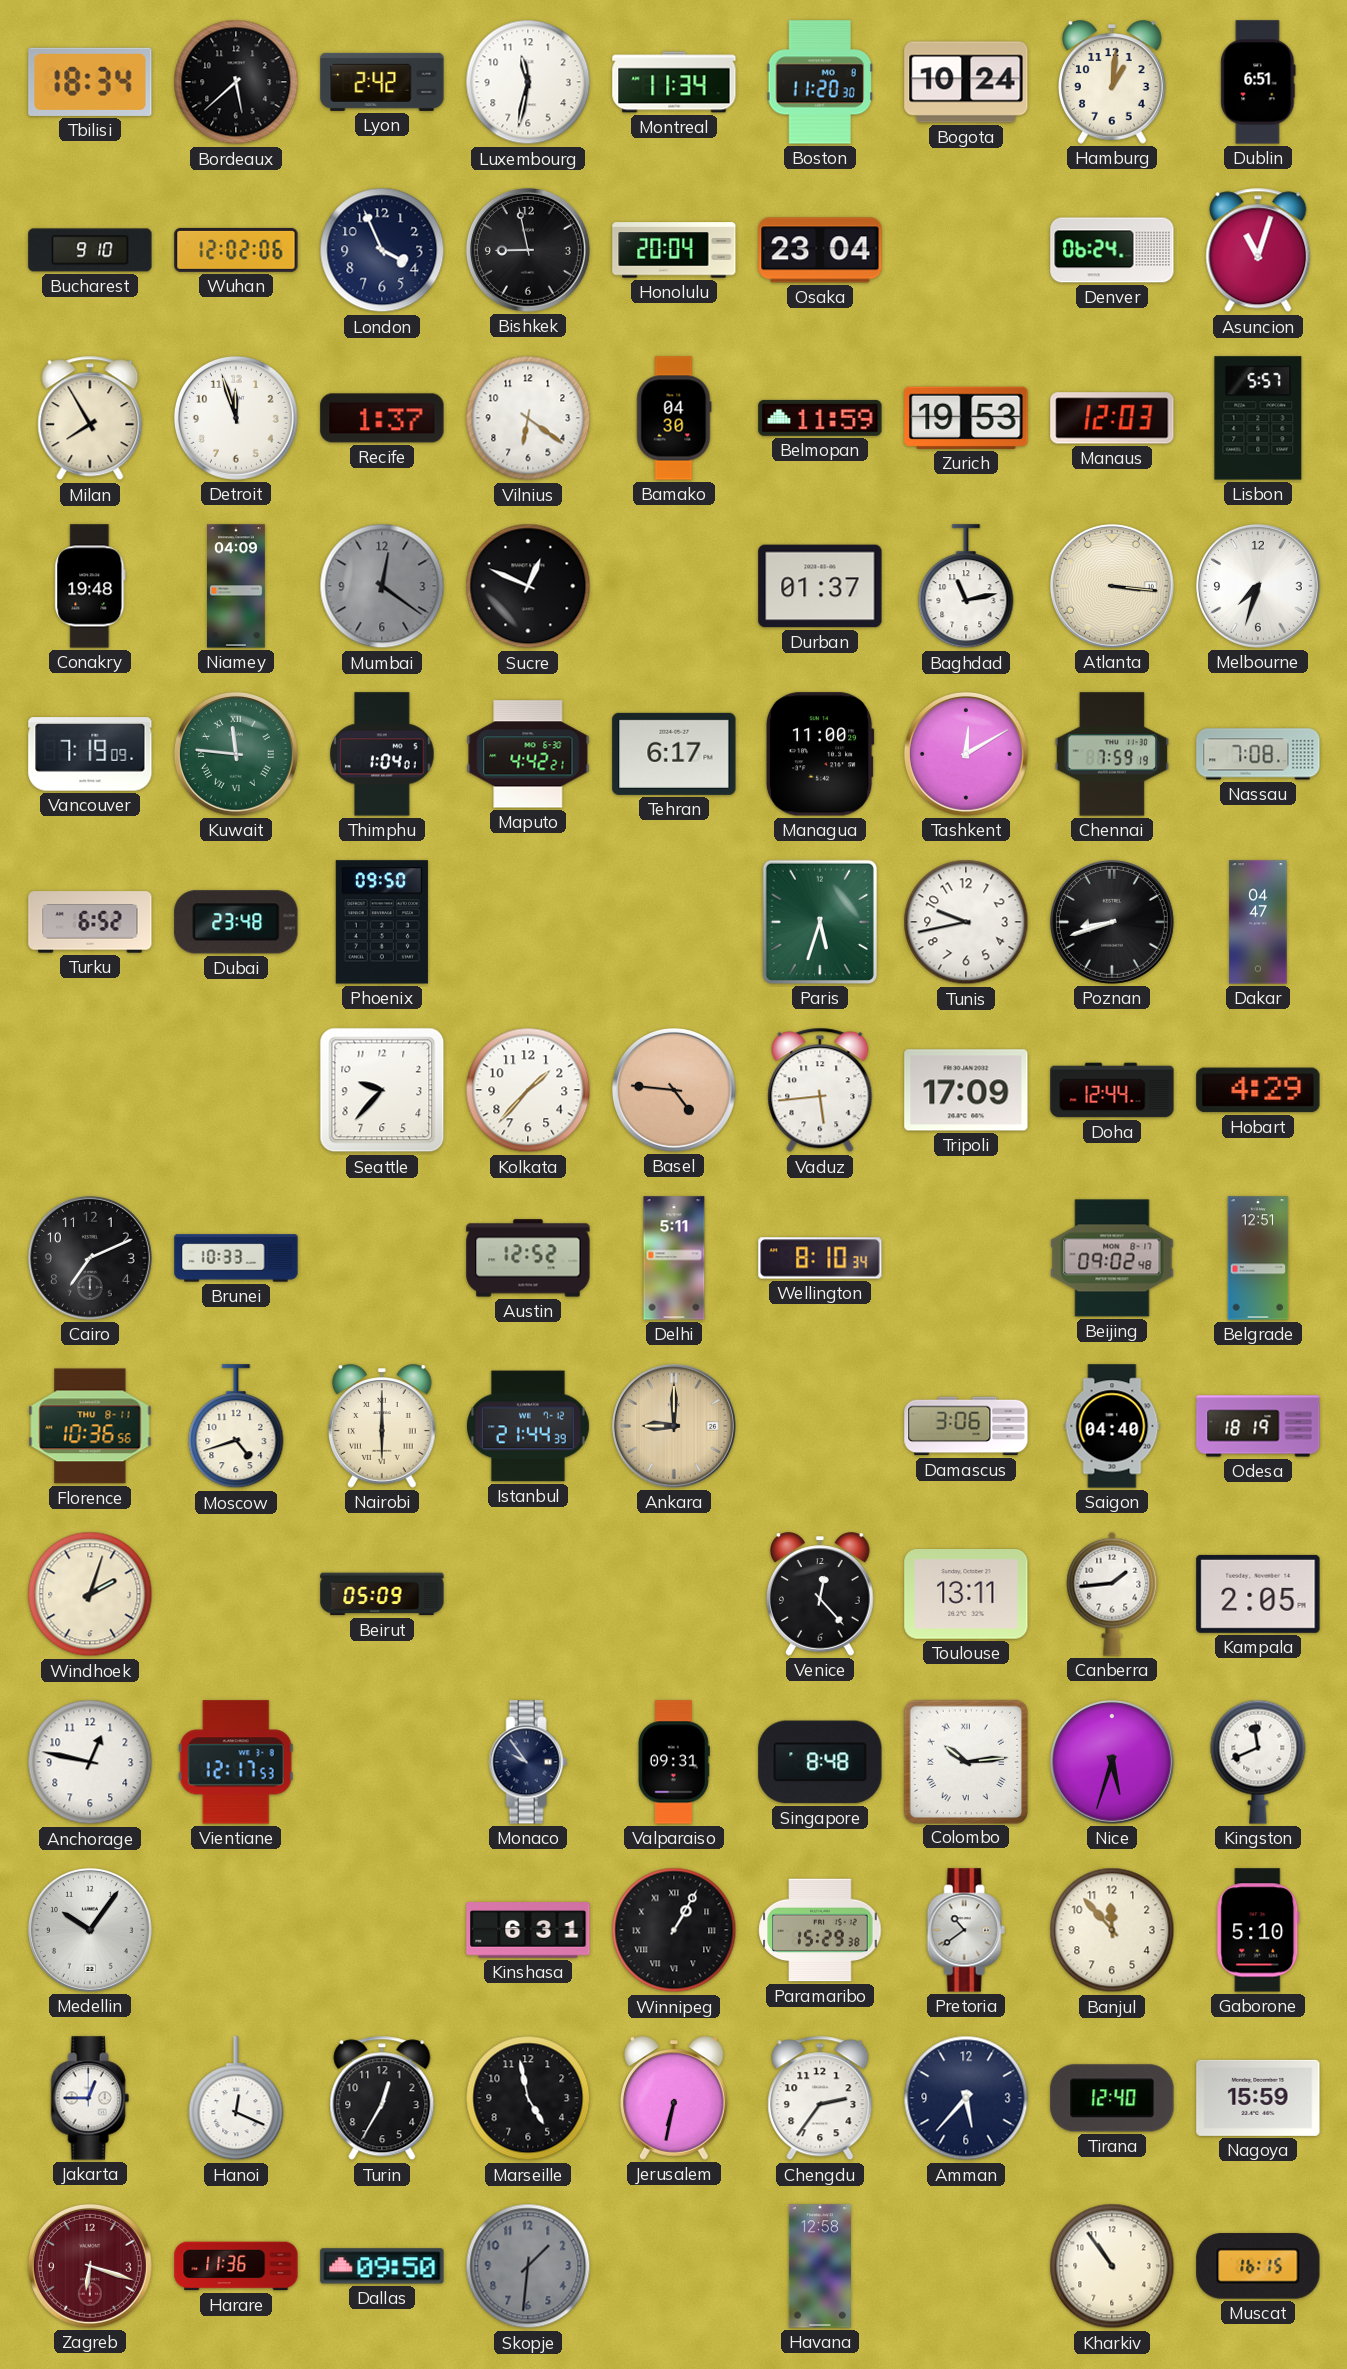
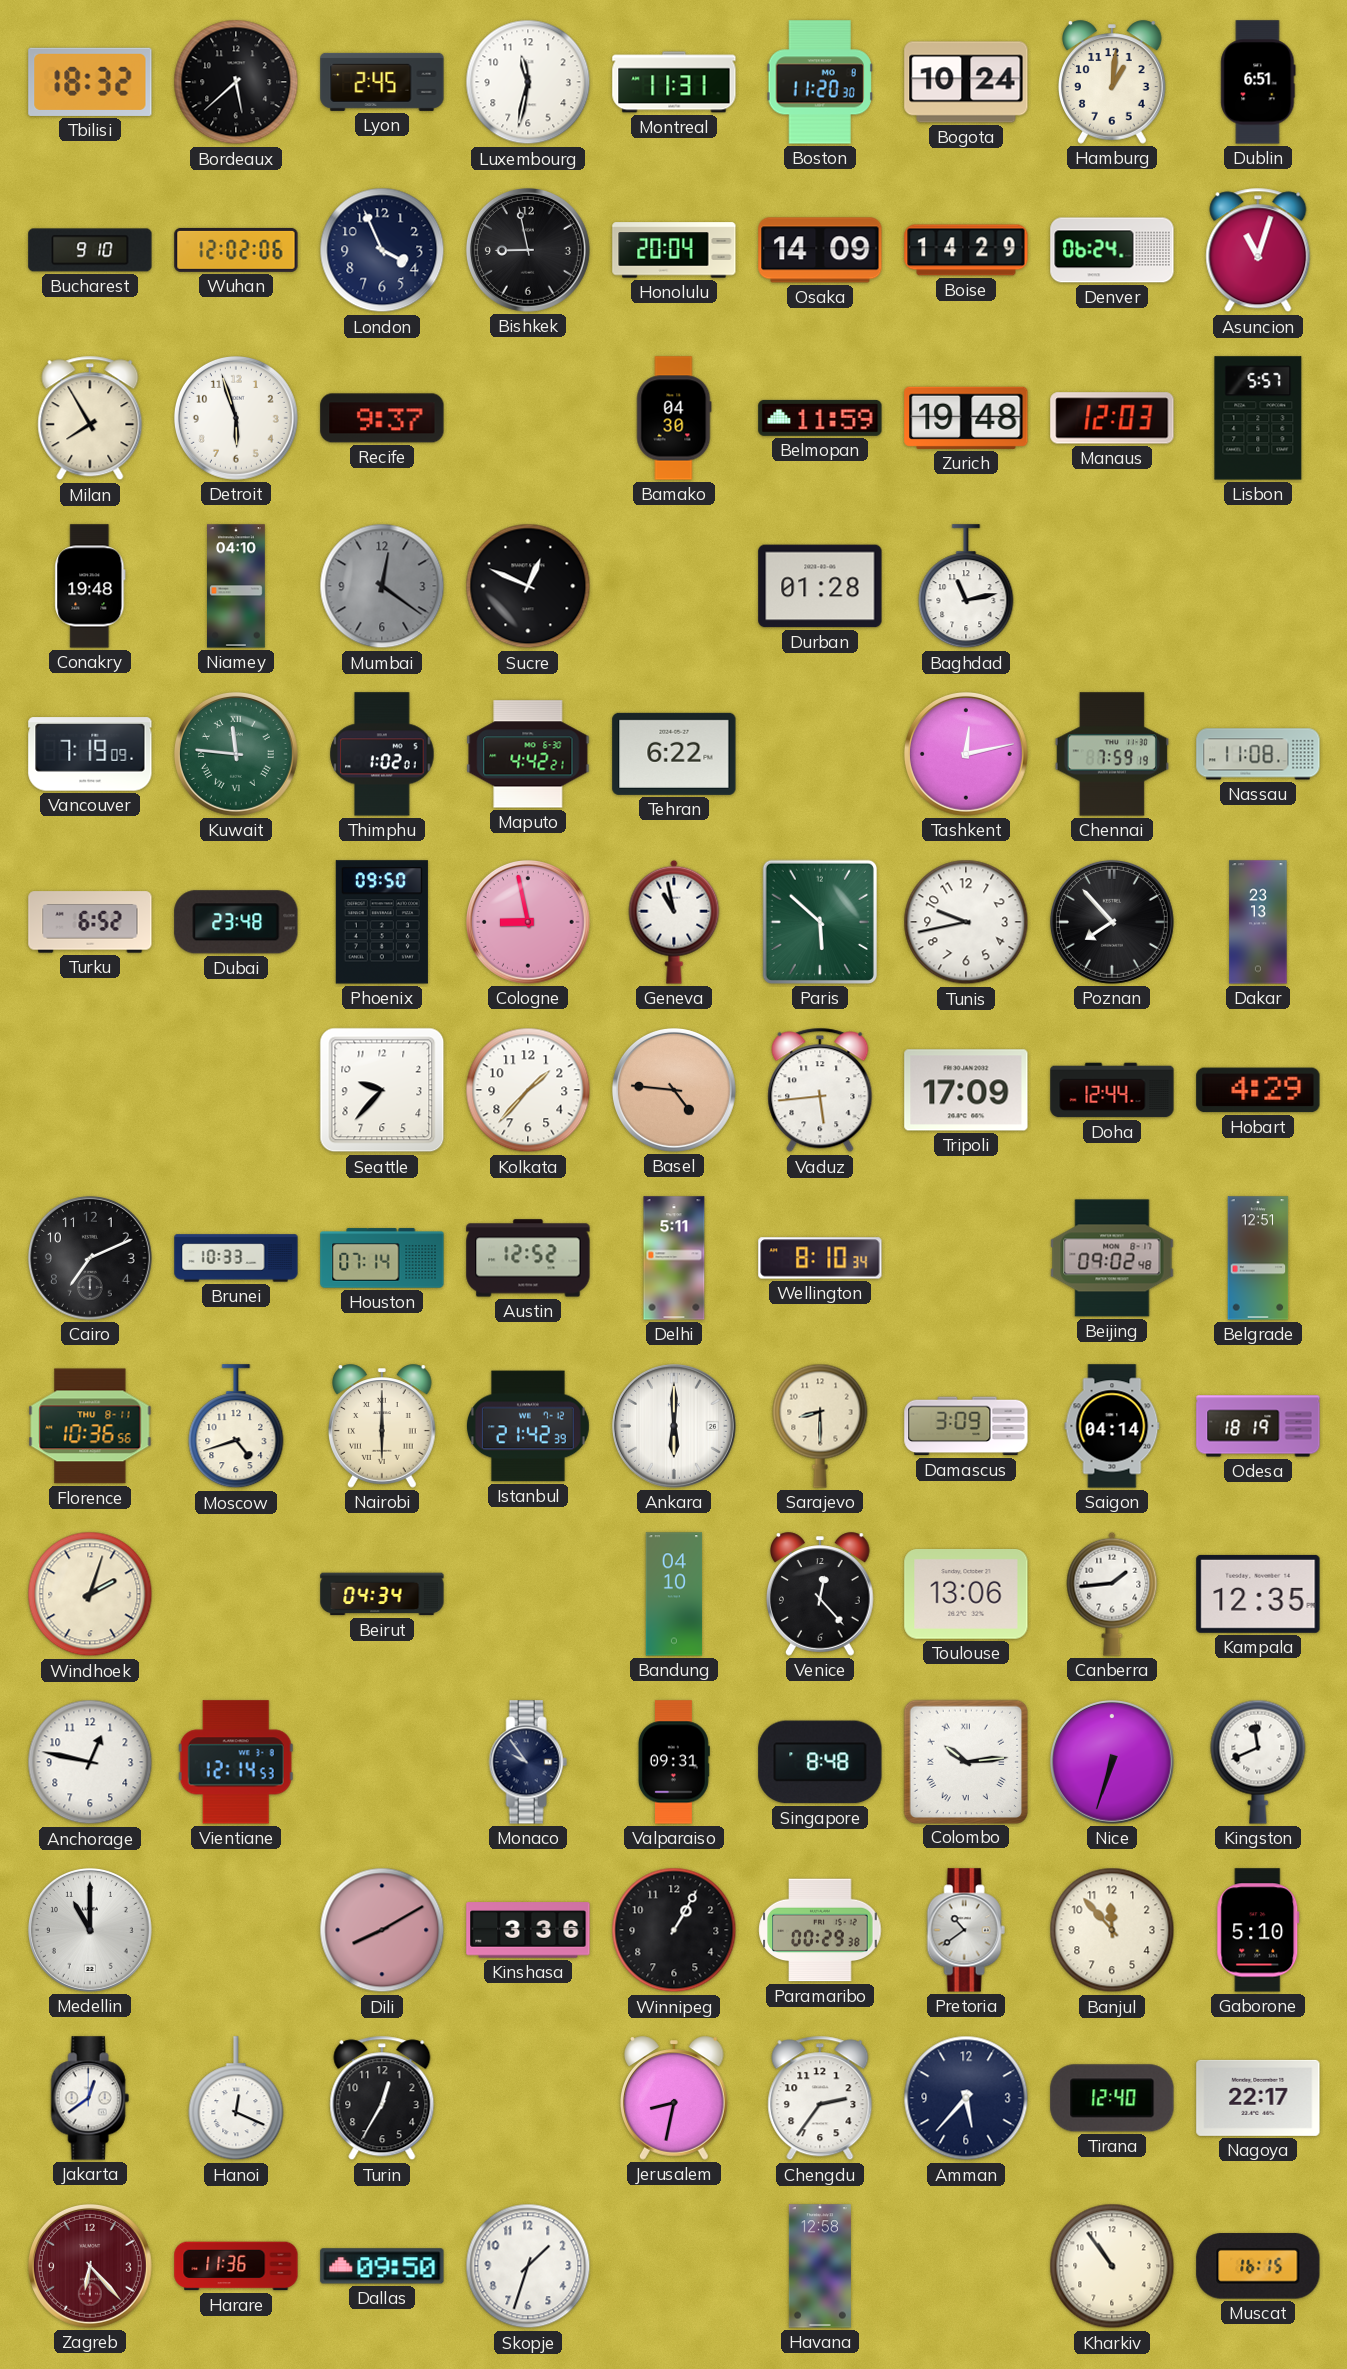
Tbilisi: 18:34 -> 18:32 (90, 82)
Lyon: 2:42 -> 2:45 (382, 82)
Montreal: 11:34 -> 11:31 (674, 82)
Osaka: 23:04 -> 14:09 (820, 250)
Boise: none -> 14:29 (966, 250)
Detroit: 11:57 -> 5:57 (236, 418)
Recife: 1:37 -> 9:37 (382, 418)
Vilnius: 6:21 -> none (528, 418)
Zurich: 19:53 -> 19:48 (966, 418)
Niamey: 04:09 -> 04:10 (237, 586)
Durban: 01:37 -> 01:28 (820, 586)
Atlanta: 3:16 -> none (1112, 586)
Melbourne: 7:33 -> none (1258, 586)
Thimphu: 1:04 -> 1:02 (382, 754)
Tehran: 6:17 -> 6:22 (674, 754)
Managua: 11:00 -> none (820, 754)
Tashkent: 12:10 -> 12:13 (966, 754)
Nassau: 7:08 -> 11:08 (1258, 754)
Cologne: none -> 8:58 (528, 922)
Geneva: none -> 10:58 (674, 922)
Paris: 5:33 -> 5:52 (820, 922)
Poznan: 8:42 -> 7:53 (1112, 922)
Dakar: 04:47 -> 23:13 (1258, 922)
Houston: none -> 07:14 (382, 1258)
Istanbul: 21:44 -> 21:42 (528, 1426)
Ankara: 9:00 -> 6:00 (674, 1426)
Ankara dial: champagne -> white (674, 1426)
Sarajevo: none -> 8:30 (820, 1426)
Damascus: 3:06 -> 3:09 (966, 1426)
Saigon: 04:40 -> 04:14 (1112, 1426)
Beirut: 05:09 -> 04:34 (382, 1594)
Bandung: none -> 04:10 (674, 1594)
Toulouse: 13:11 -> 13:06 (966, 1595)
Kampala: 2:05 -> 12:35 (1258, 1594)
Vientiane: 12:17 -> 12:14 (236, 1762)
Nice: 5:33 -> 6:33 (1112, 1762)
Medellin: 10:06 -> 11:00 (90, 1930)
Dili: none -> 8:10 (382, 1930)
Kinshasa: 6:31 -> 3:36 (528, 1930)
Winnipeg numerals: Roman -> Arabic (674, 1930)
Paramaribo: 15:29 -> 00:29 (820, 1930)
Jakarta: 12:45 -> 12:39 (90, 2098)
Marseille: 4:58 -> none (528, 2098)
Jerusalem: 6:32 -> 8:32 (675, 2098)
Nagoya: 15:59 -> 22:17 (1258, 2098)
Zagreb: 6:18 -> 6:23 (90, 2266)
Skopje: 1:31 -> 1:33 (528, 2266)
Skopje dial: grey -> white (528, 2266)
